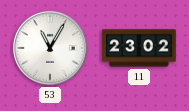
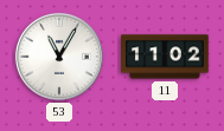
11: 23:02 -> 11:02 (165, 57)
